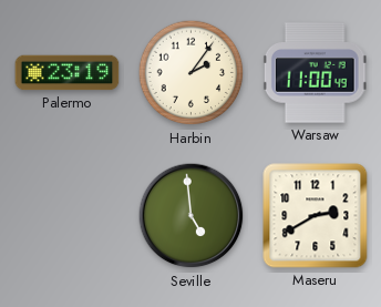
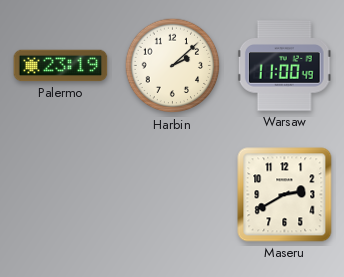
Harbin: 2:06 -> 2:08 (173, 66)
Seville: 4:59 -> none (192, 216)
